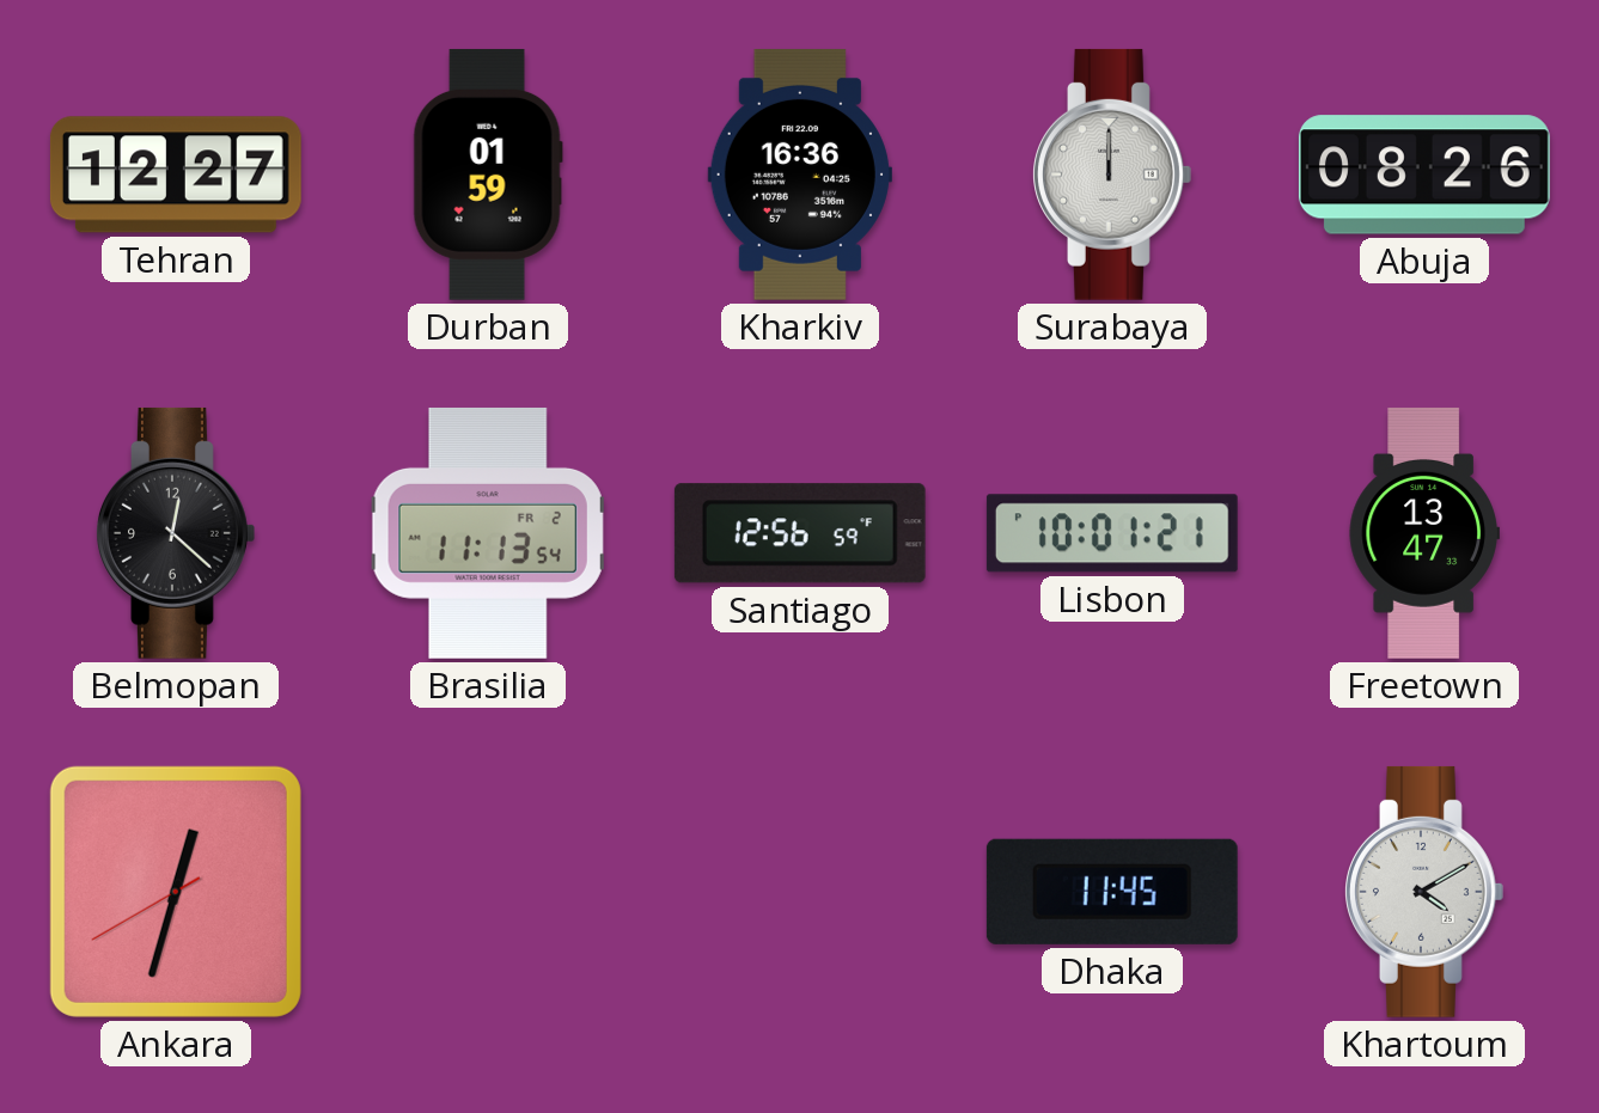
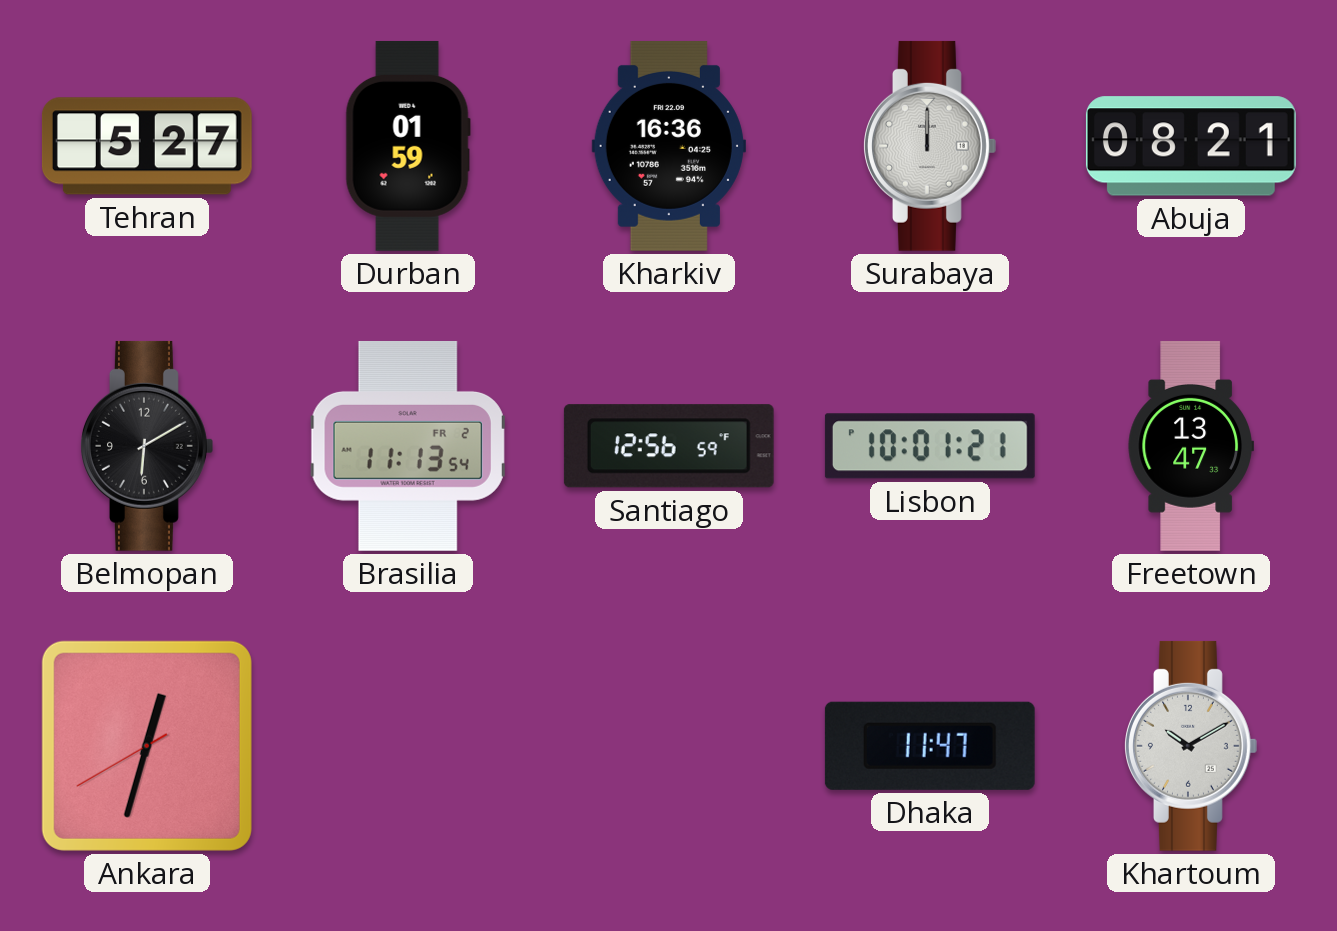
Tehran: 12:27 -> 5:27 (147, 146)
Abuja: 08:26 -> 08:21 (1191, 146)
Belmopan: 12:22 -> 6:10 (147, 446)
Dhaka: 11:45 -> 11:47 (930, 746)
Khartoum: 4:10 -> 10:10 (1191, 746)
